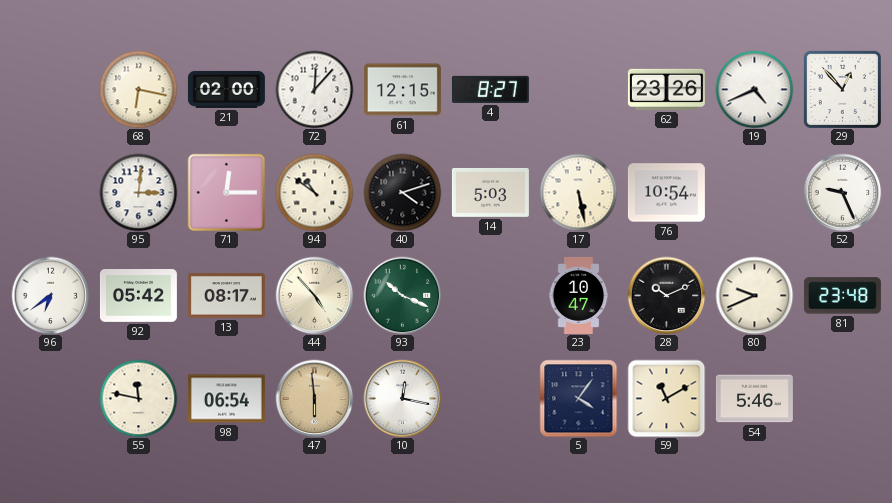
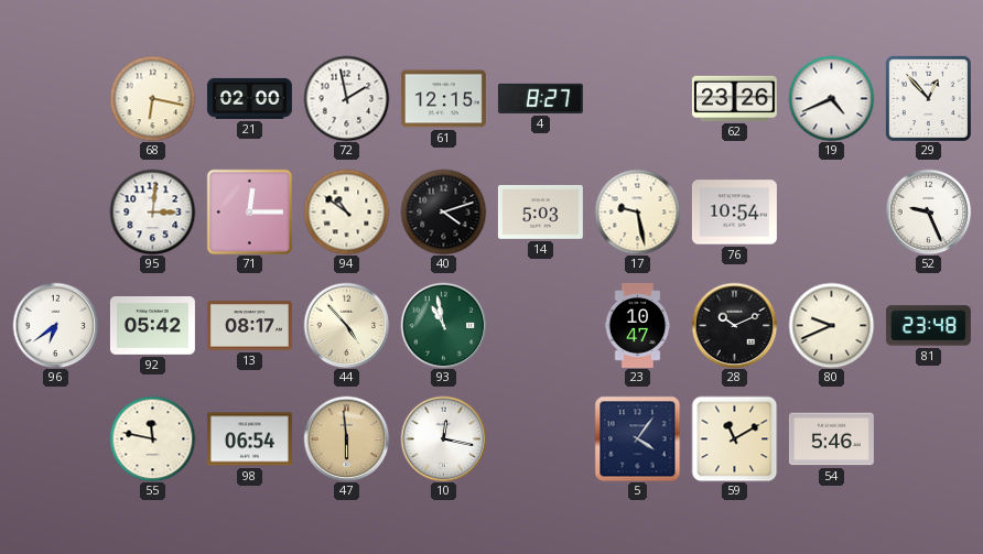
72: 12:07 -> 1:58 (346, 98)
17: 5:28 -> 9:28 (637, 211)
93: 10:19 -> 10:58 (443, 325)
